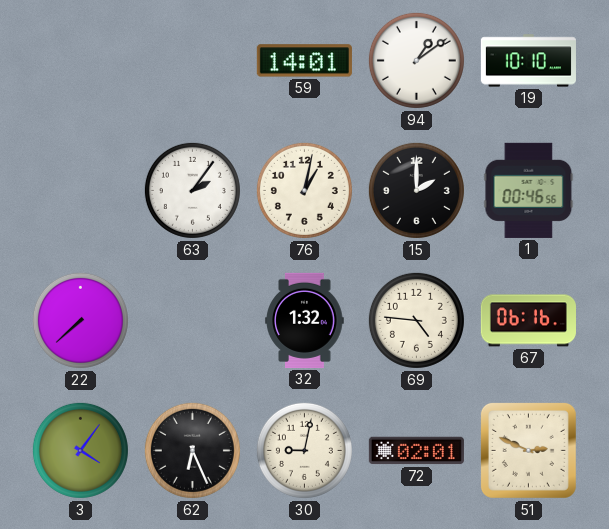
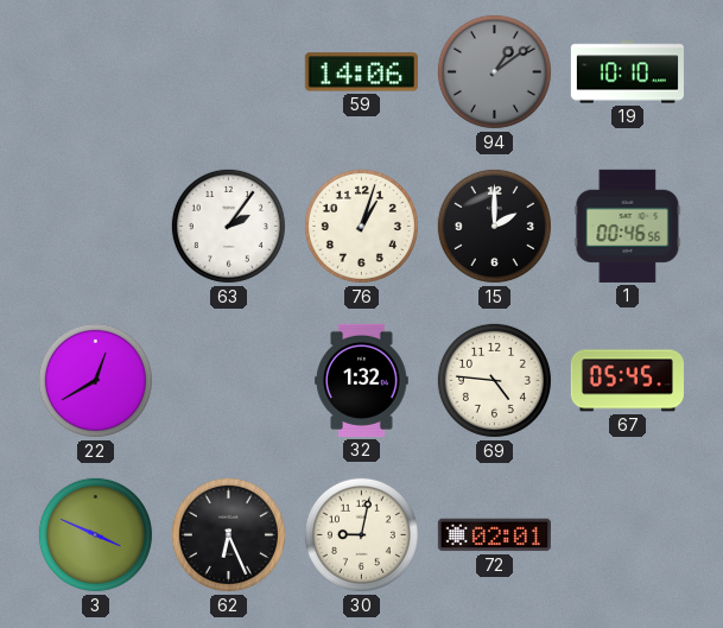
59: 14:01 -> 14:06 (361, 72)
94 dial: white -> grey (494, 71)
76: 1:02 -> 1:03 (361, 226)
22: 7:38 -> 12:40 (95, 380)
67: 06:16 -> 05:45 (627, 381)
3: 4:06 -> 3:49 (95, 534)
51: 2:49 -> none (528, 450)
